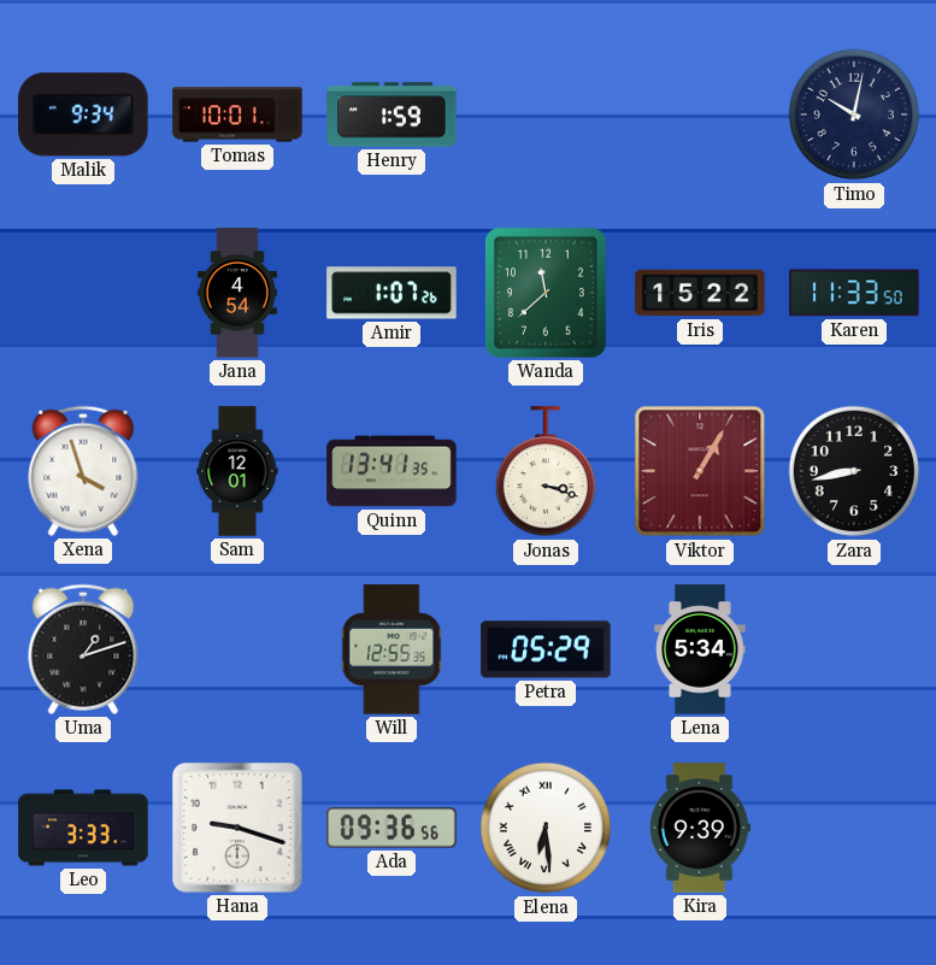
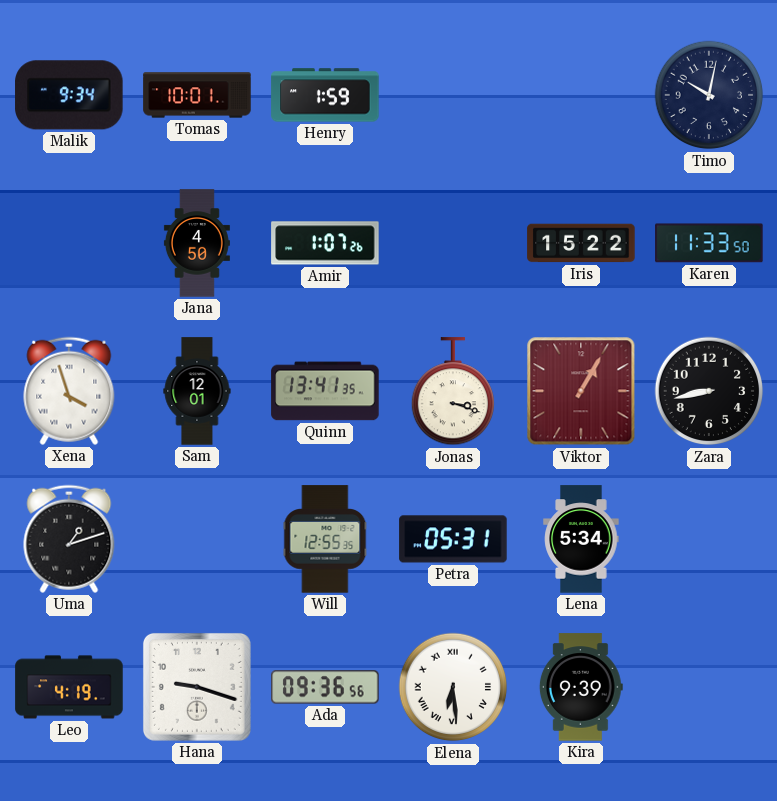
Jana: 4:54 -> 4:50 (197, 243)
Wanda: 11:38 -> none (546, 293)
Petra: 05:29 -> 05:31 (453, 539)
Leo: 3:33 -> 4:19 (69, 687)
